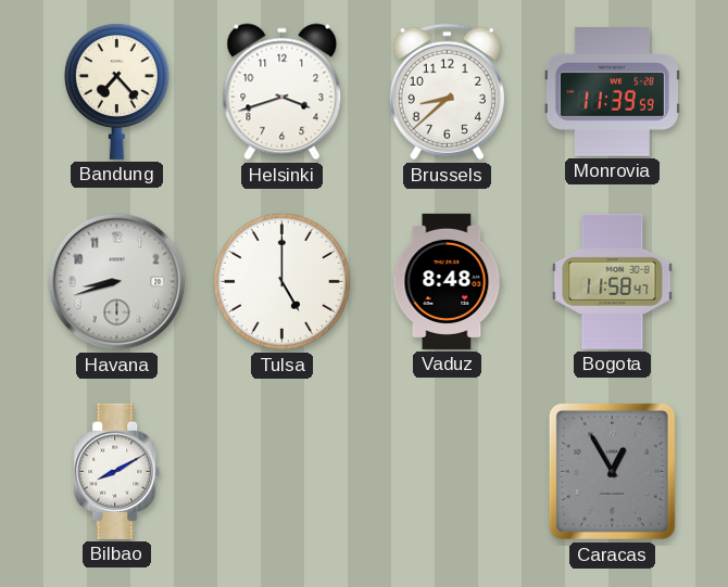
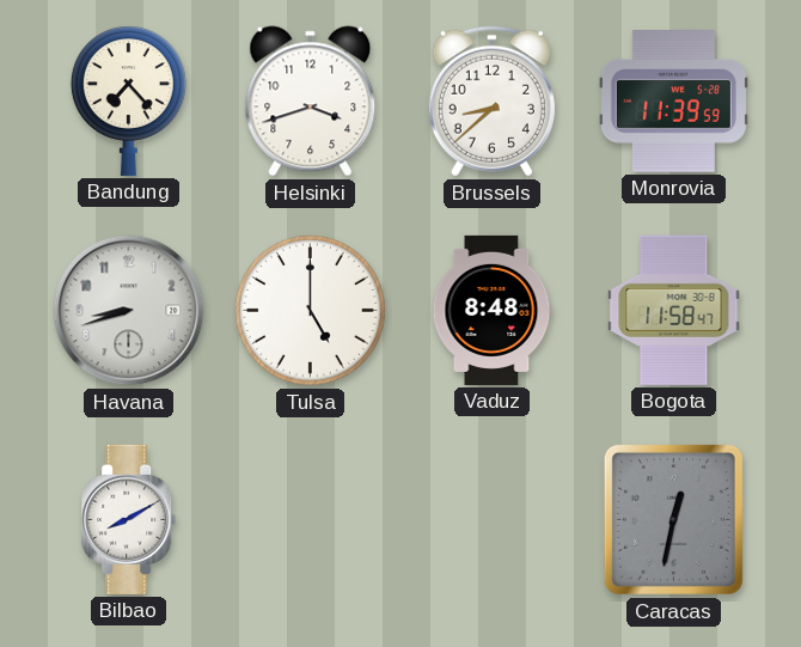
Caracas: 12:55 -> 12:32 (673, 519)
